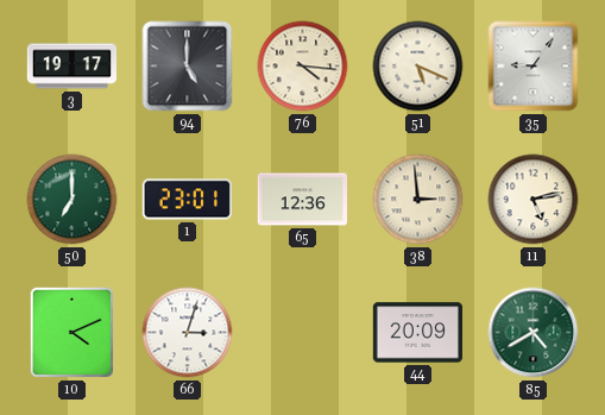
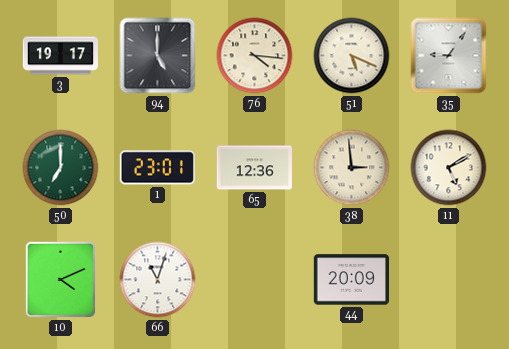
11: 5:13 -> 5:10 (449, 168)
66: 3:03 -> 11:03 (158, 280)
85: 4:40 -> none (534, 333)
